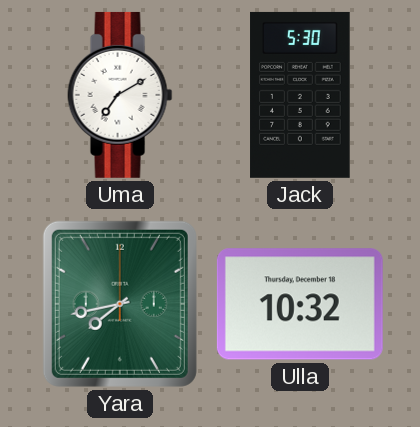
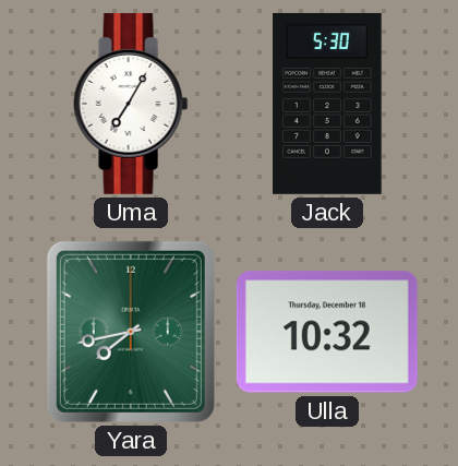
Uma: 7:10 -> 7:05 (131, 104)
